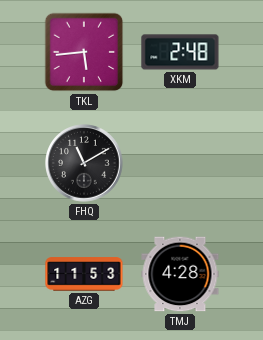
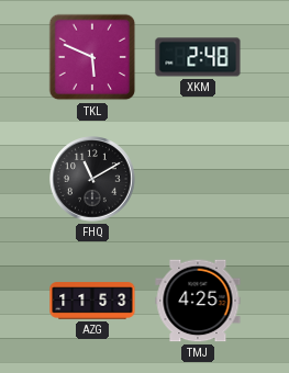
TKL: 5:44 -> 5:49 (92, 57)
TMJ: 4:28 -> 4:25 (198, 301)
